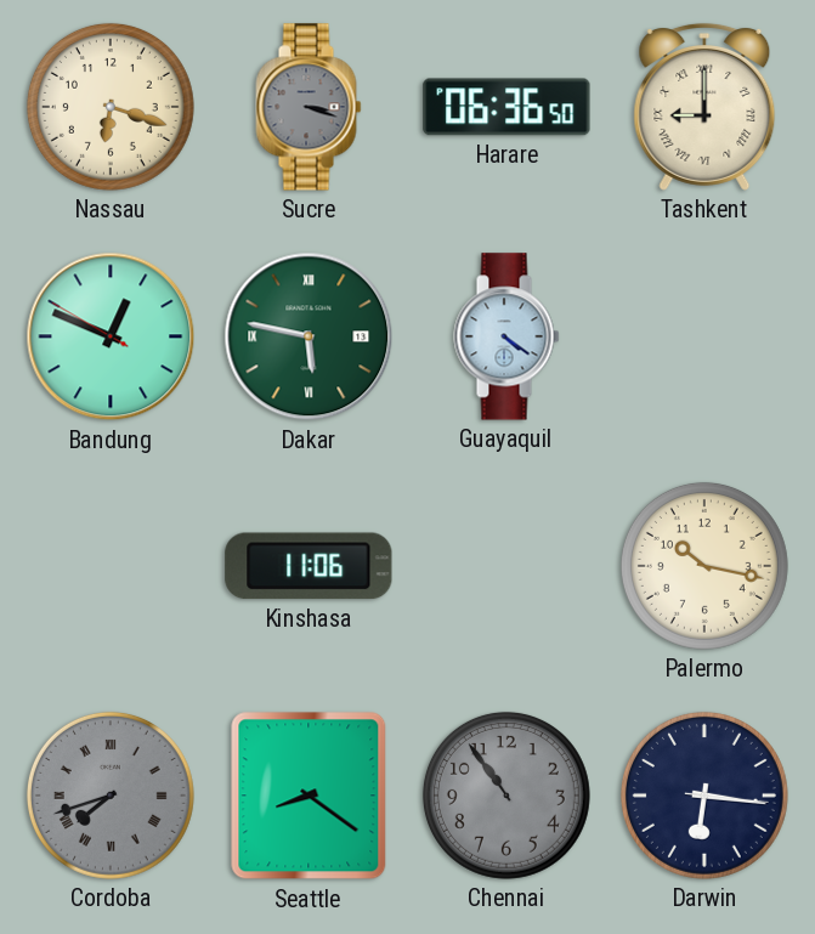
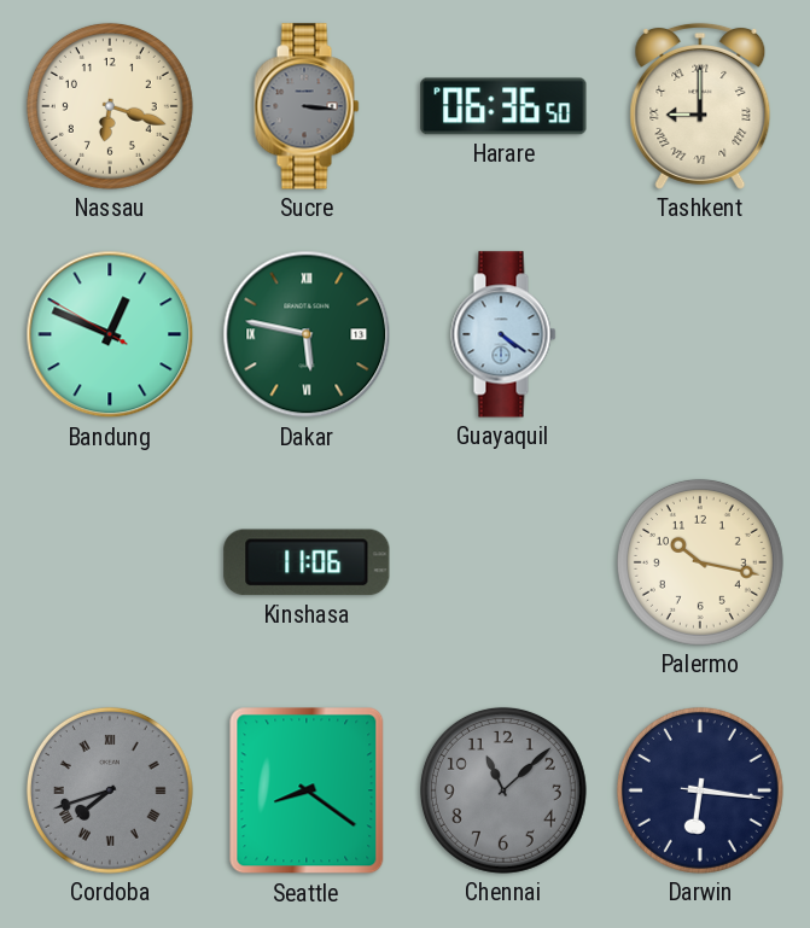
Sucre: 3:18 -> 3:16 (307, 106)
Chennai: 10:54 -> 11:08 (503, 790)
